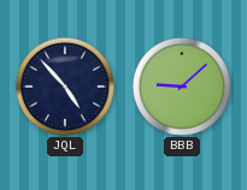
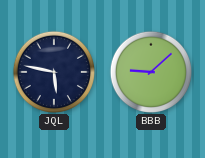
JQL: 4:53 -> 5:47 (53, 71)
